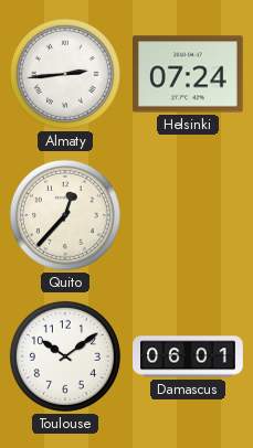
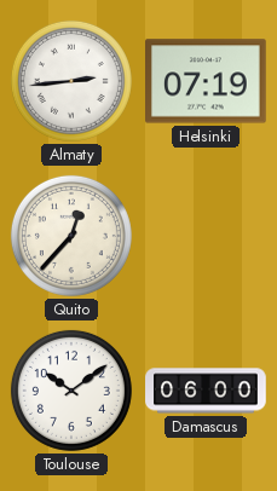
Helsinki: 07:24 -> 07:19 (207, 81)
Damascus: 06:01 -> 06:00 (206, 391)
